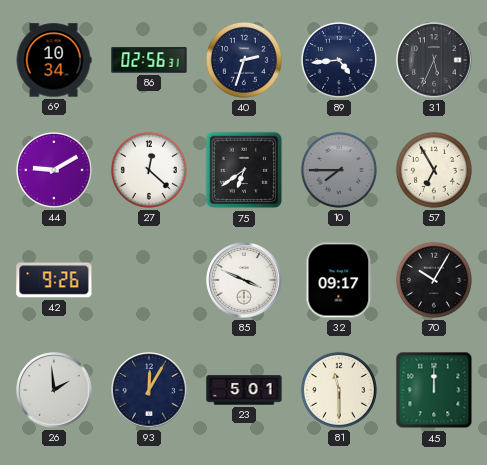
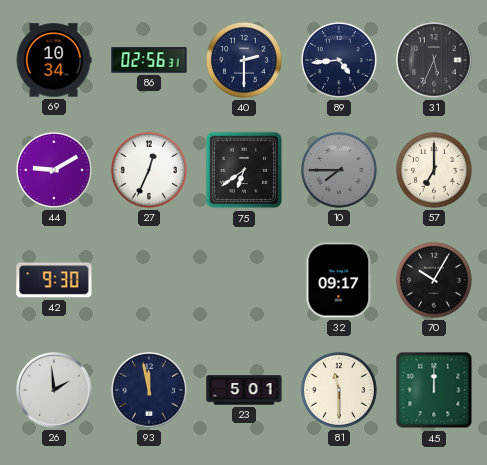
40: 2:33 -> 2:30 (244, 60)
27: 12:22 -> 12:34 (149, 170)
57: 6:55 -> 7:00 (434, 170)
42: 9:26 -> 9:30 (54, 280)
85: 3:49 -> none (244, 280)
93: 12:05 -> 11:58 (149, 390)
